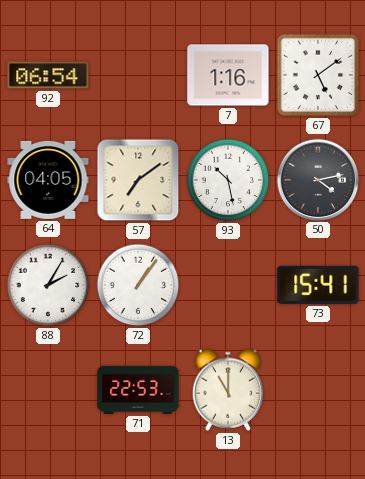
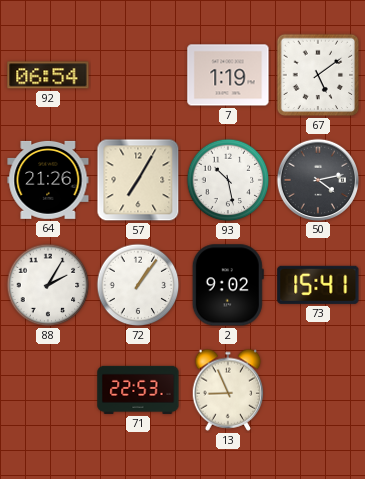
7: 1:16 -> 1:19 (228, 75)
64: 04:05 -> 21:26 (48, 180)
57: 7:09 -> 7:05 (138, 180)
2: none -> 9:02 (228, 285)
13: 11:00 -> 8:56 (228, 390)
